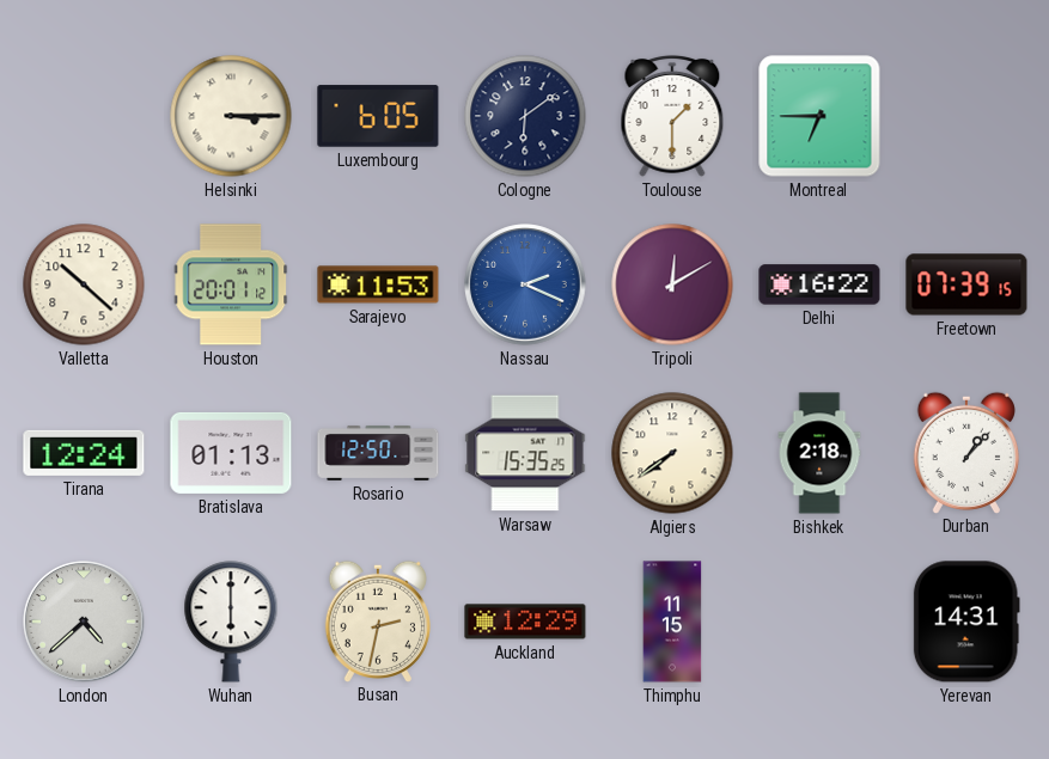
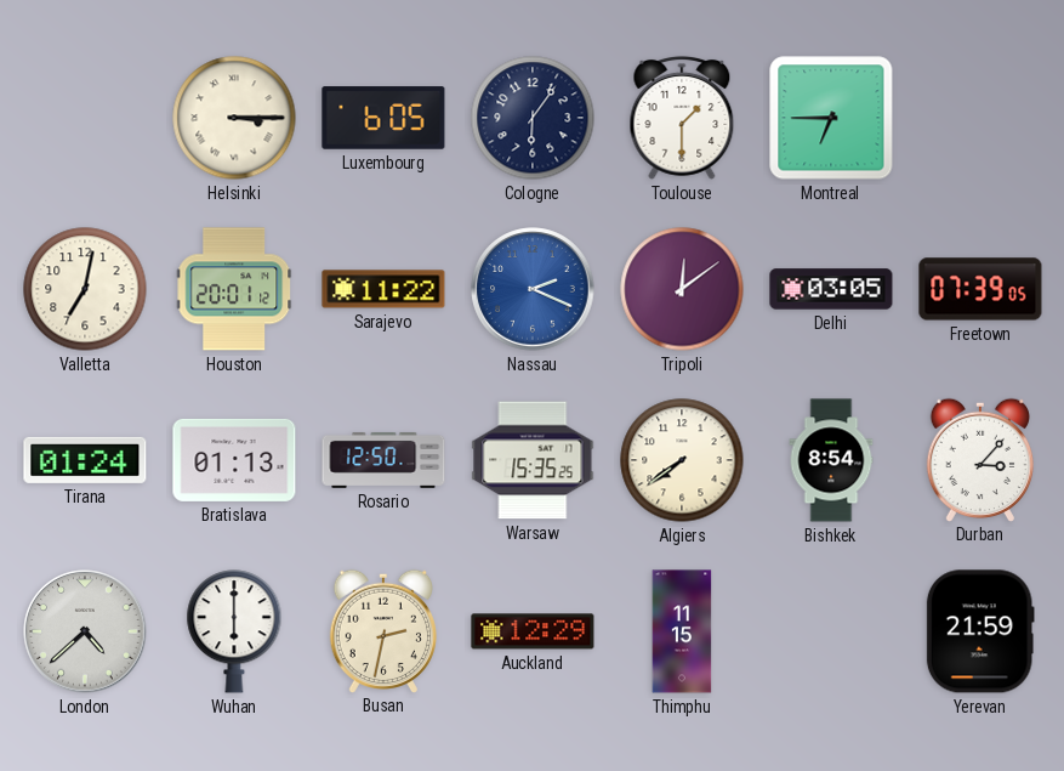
Cologne: 6:09 -> 6:06 (533, 118)
Valletta: 10:22 -> 7:02 (85, 289)
Sarajevo: 11:53 -> 11:22 (383, 289)
Tripoli: 12:10 -> 12:09 (682, 289)
Delhi: 16:22 -> 03:05 (831, 289)
Freetown: 07:39:15 -> 07:39:05 (980, 289)
Tirana: 12:24 -> 01:24 (85, 460)
Bishkek: 2:18 -> 8:54 (831, 460)
Durban: 1:07 -> 3:07 (980, 459)
Yerevan: 14:31 -> 21:59 (980, 631)
